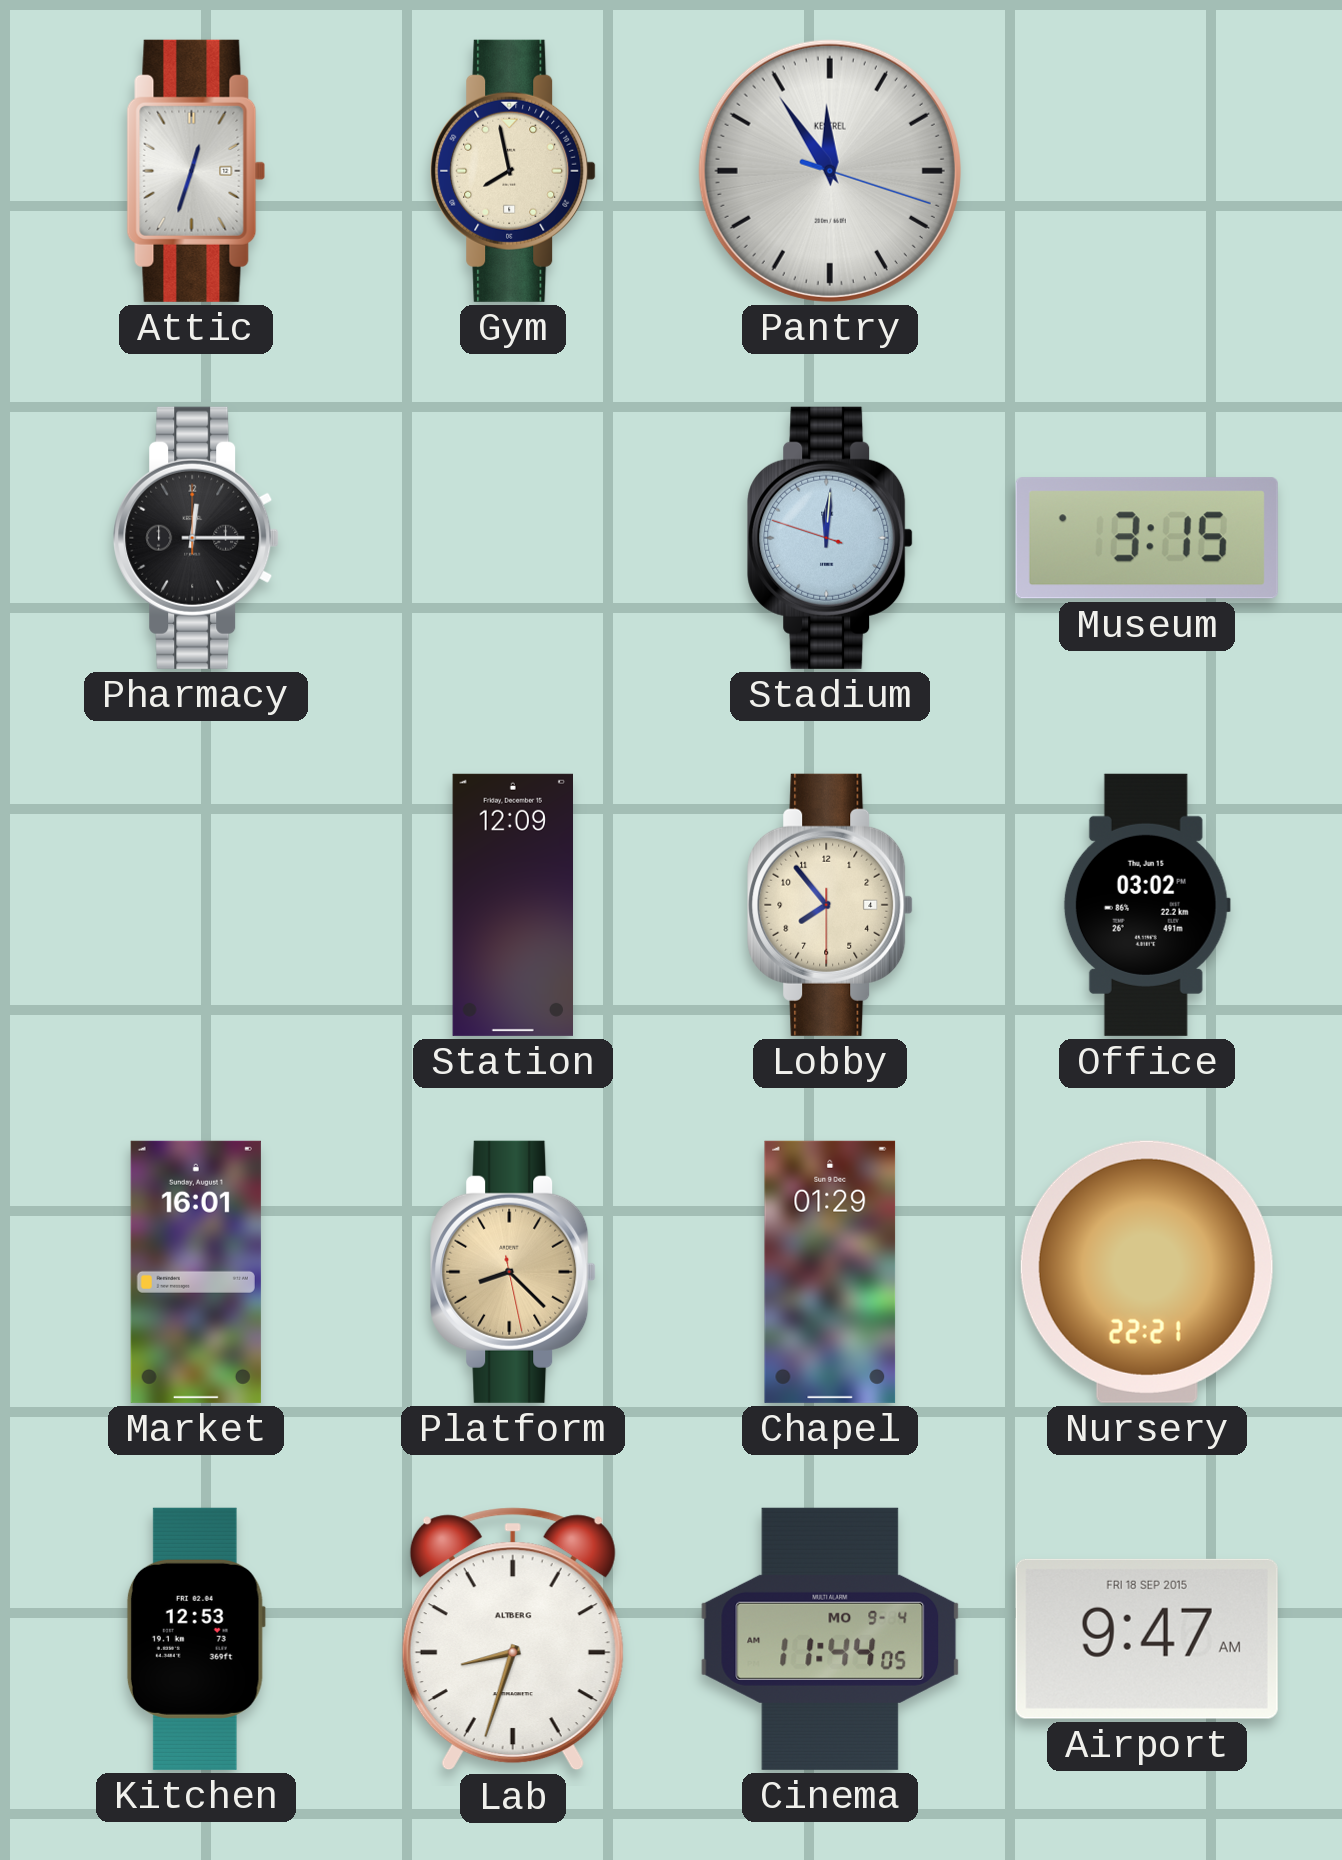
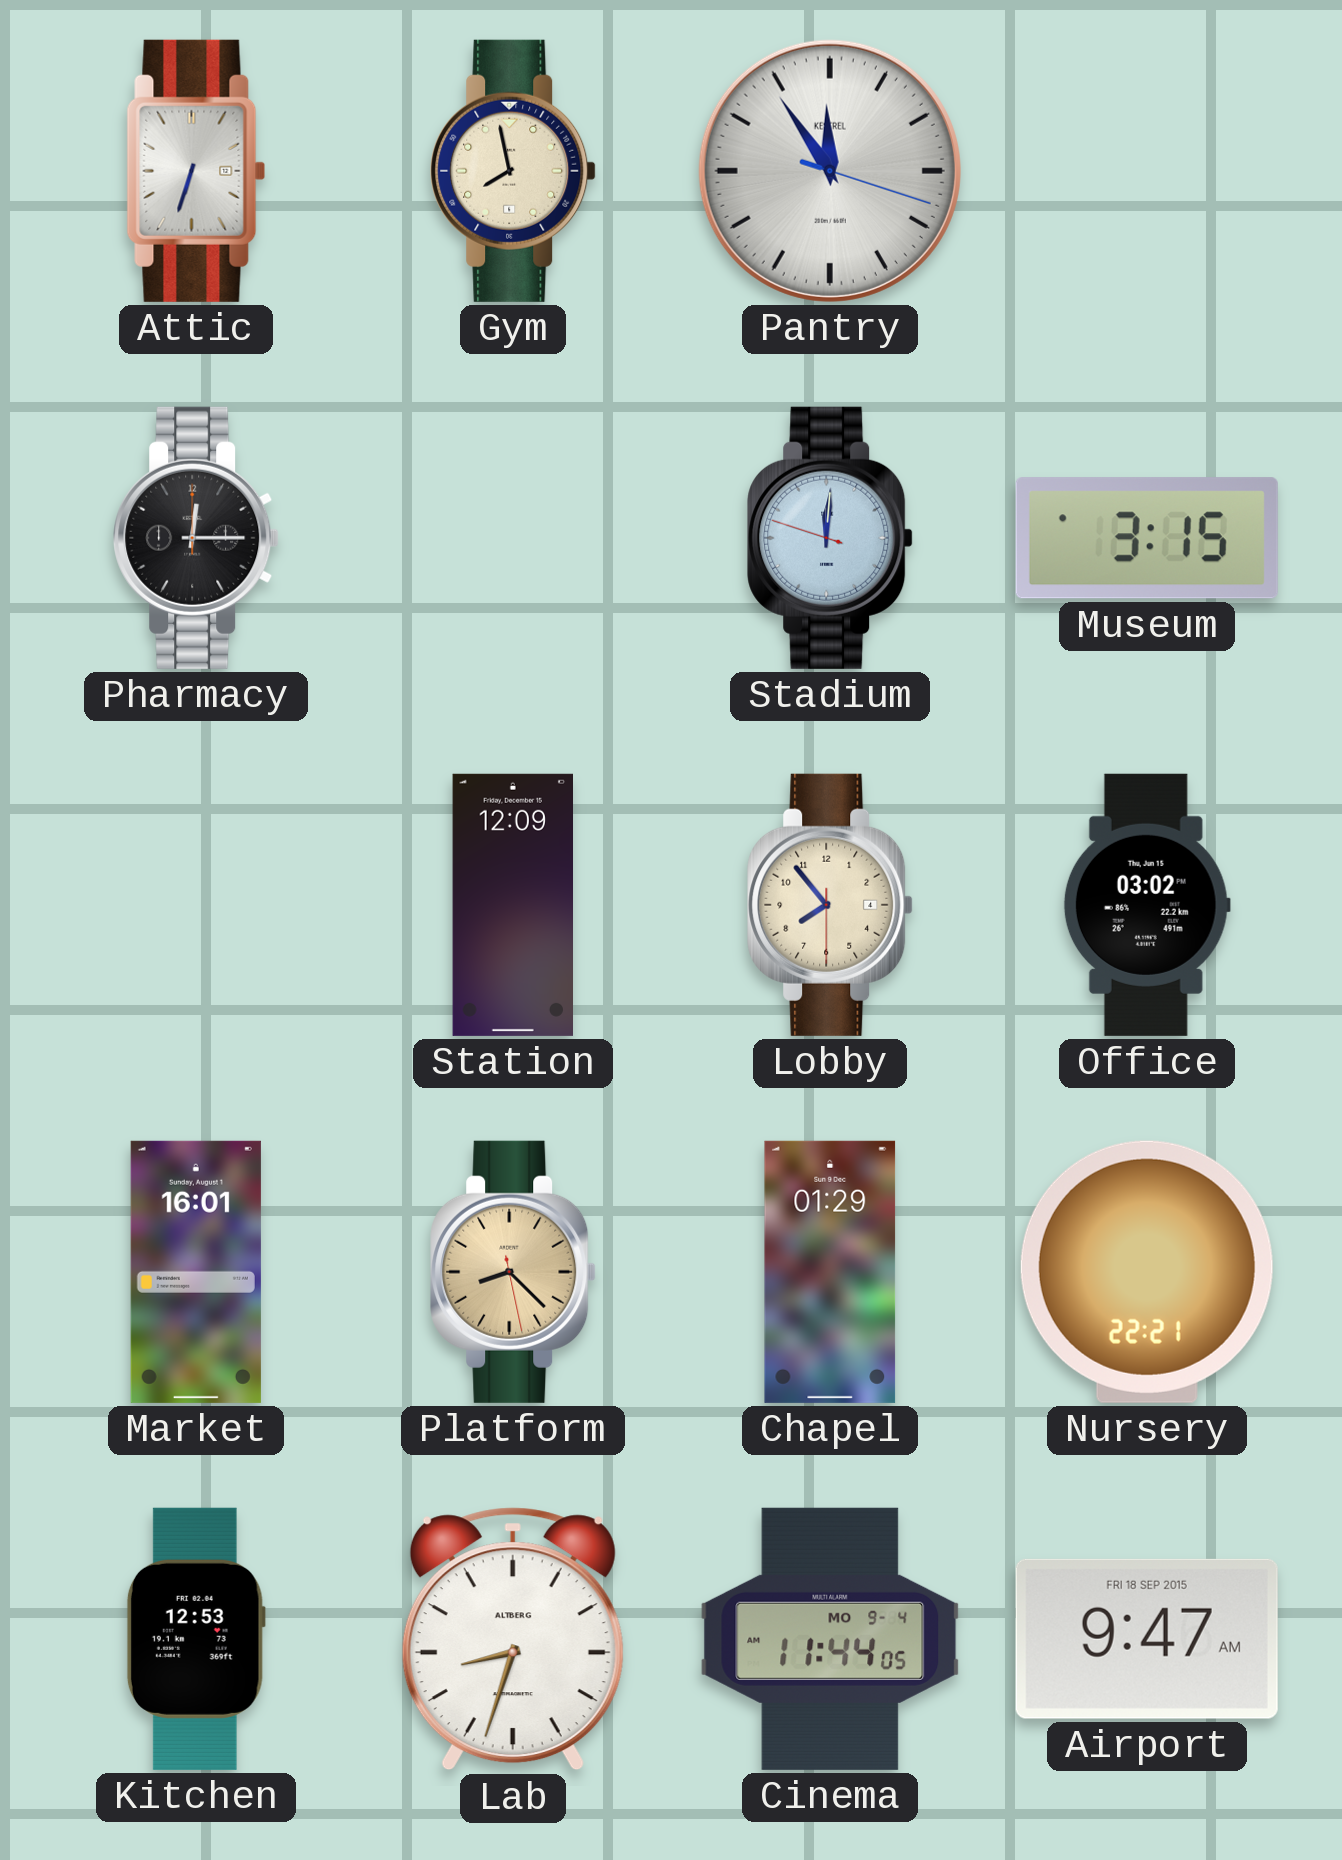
Attic: 12:33 -> 6:33 (196, 171)
